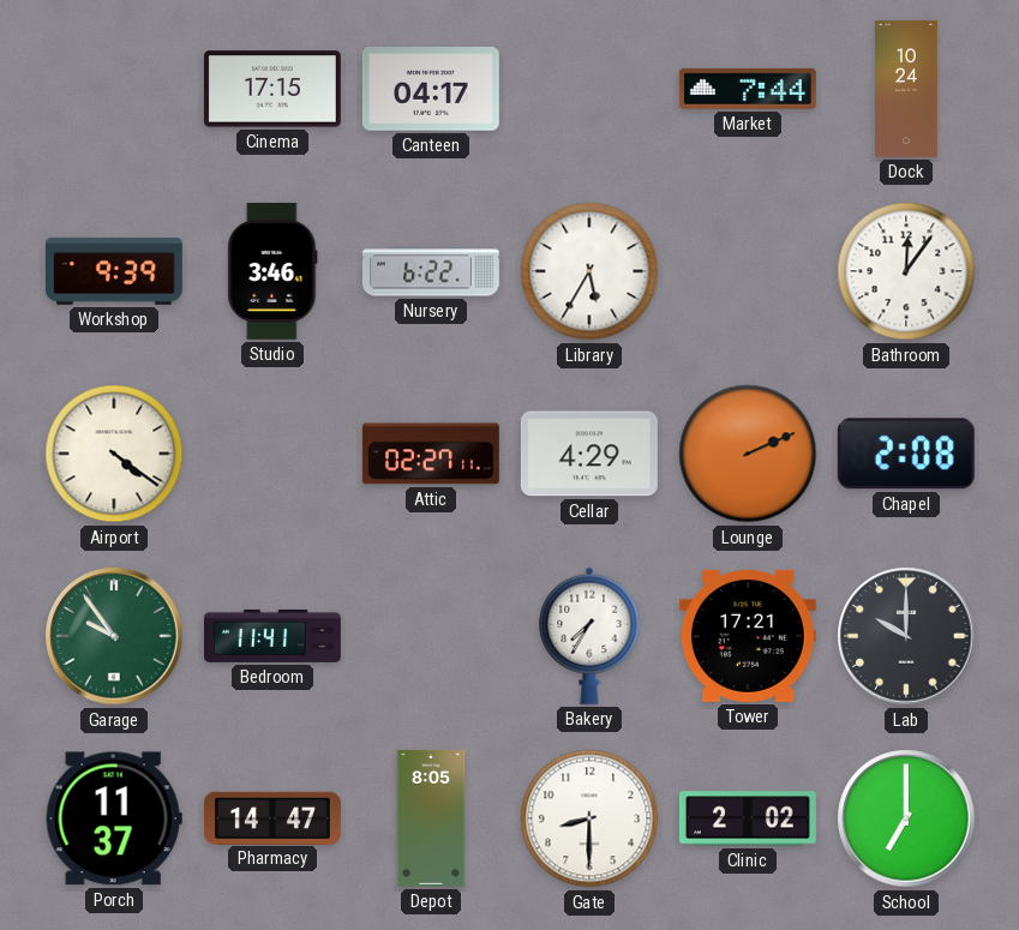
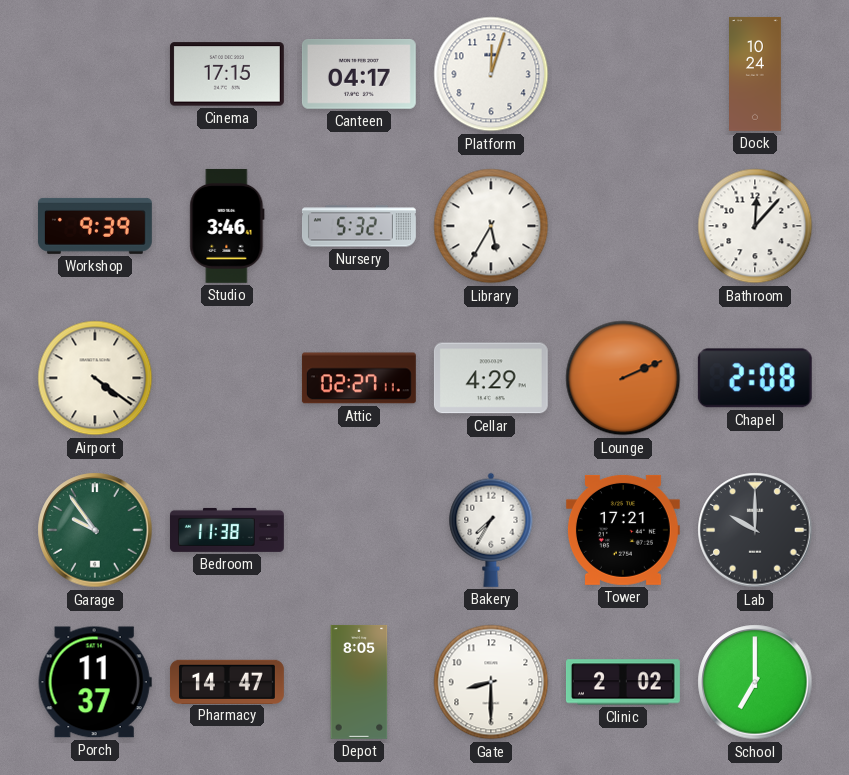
Platform: none -> 12:03 (491, 74)
Market: 7:44 -> none (748, 89)
Nursery: 6:22 -> 5:32 (359, 226)
Bathroom: 12:06 -> 12:07 (755, 226)
Bedroom: 11:41 -> 11:38 (227, 530)
